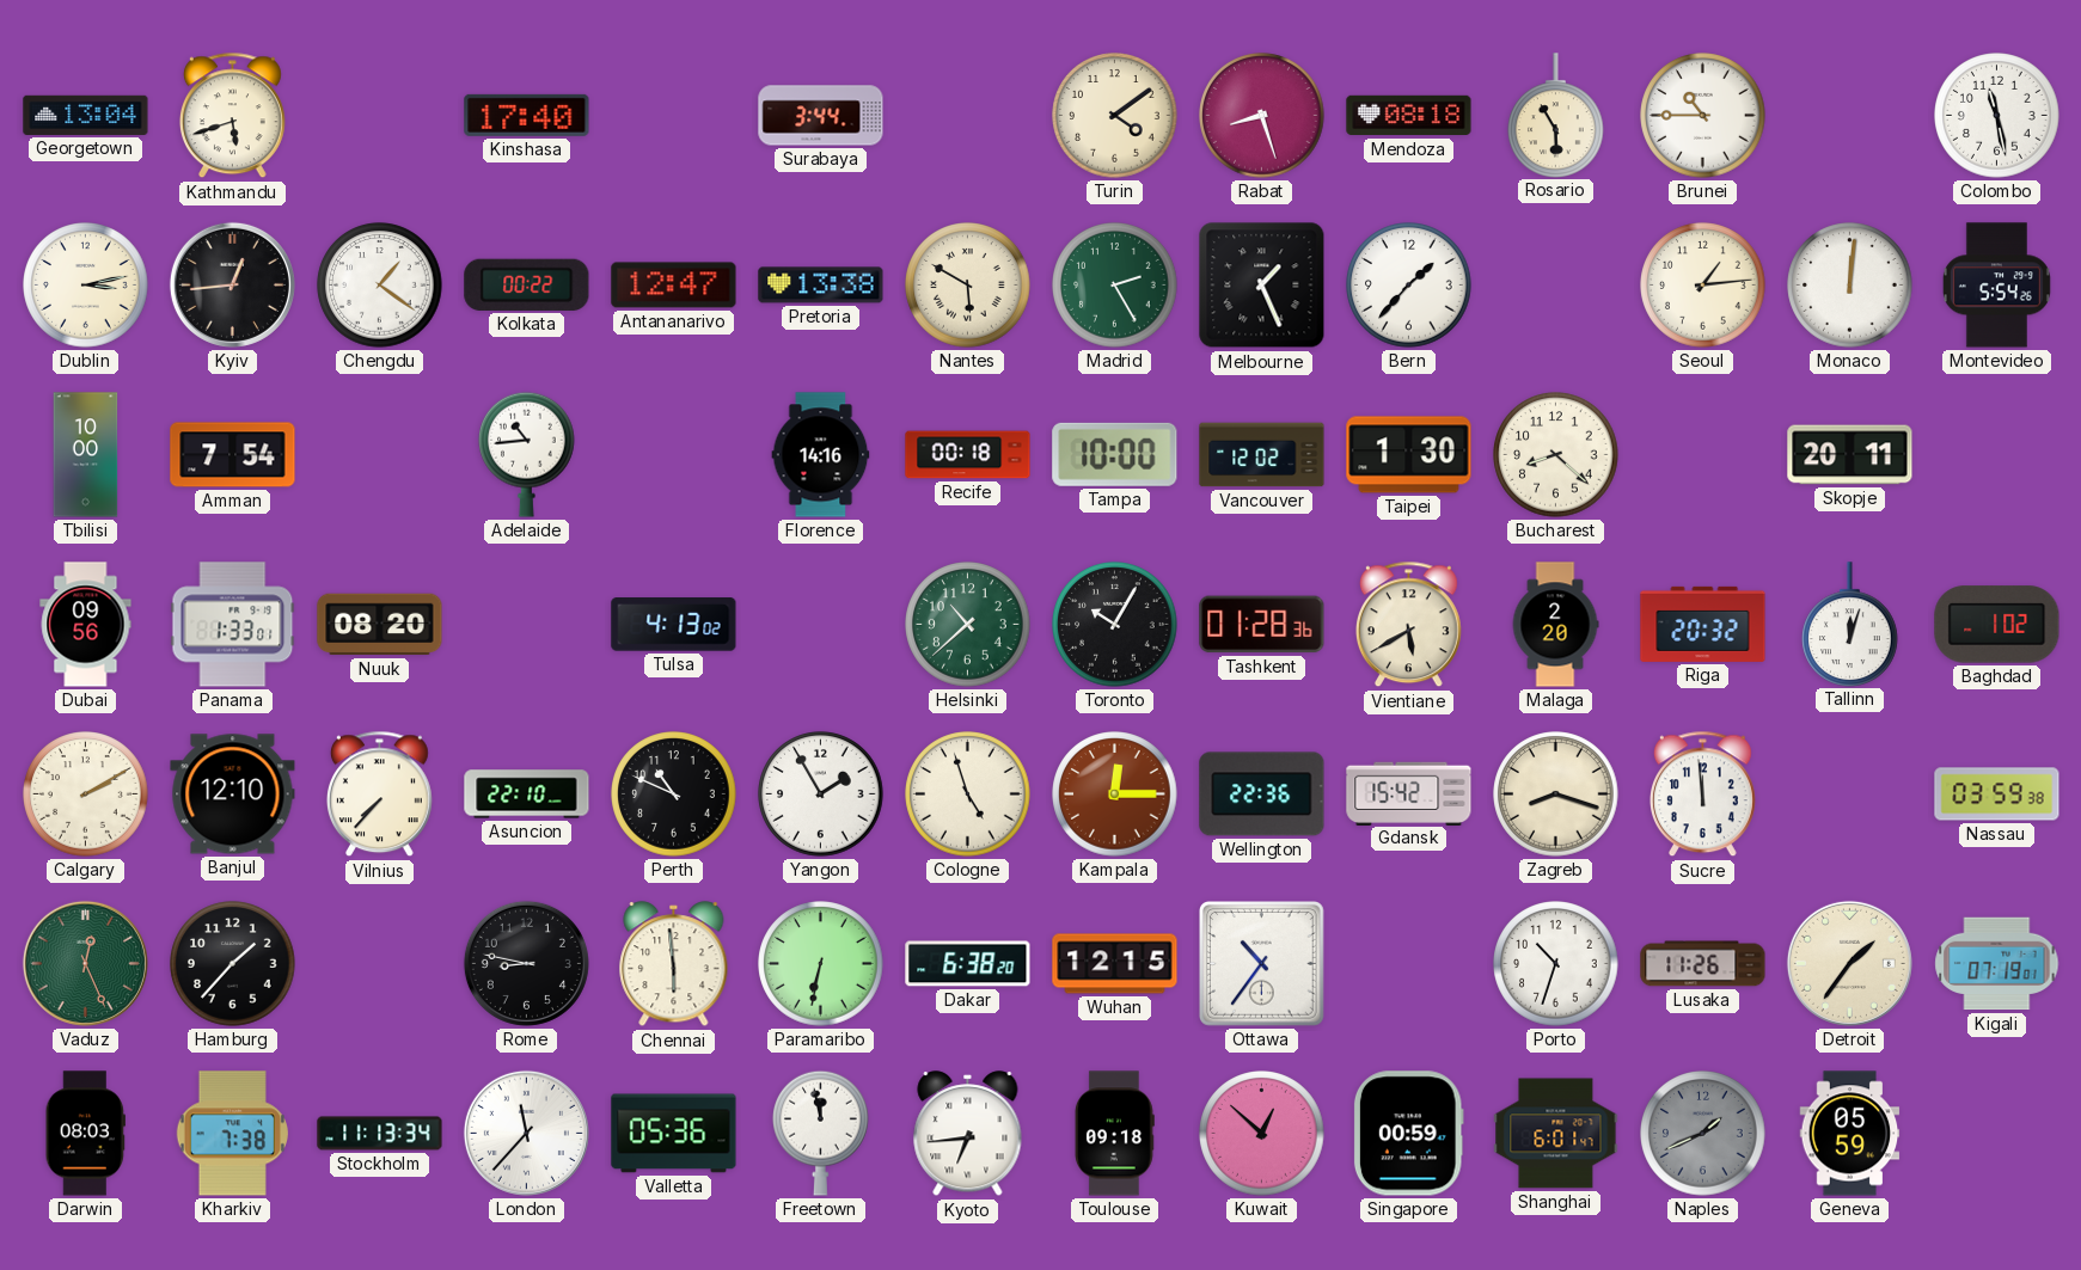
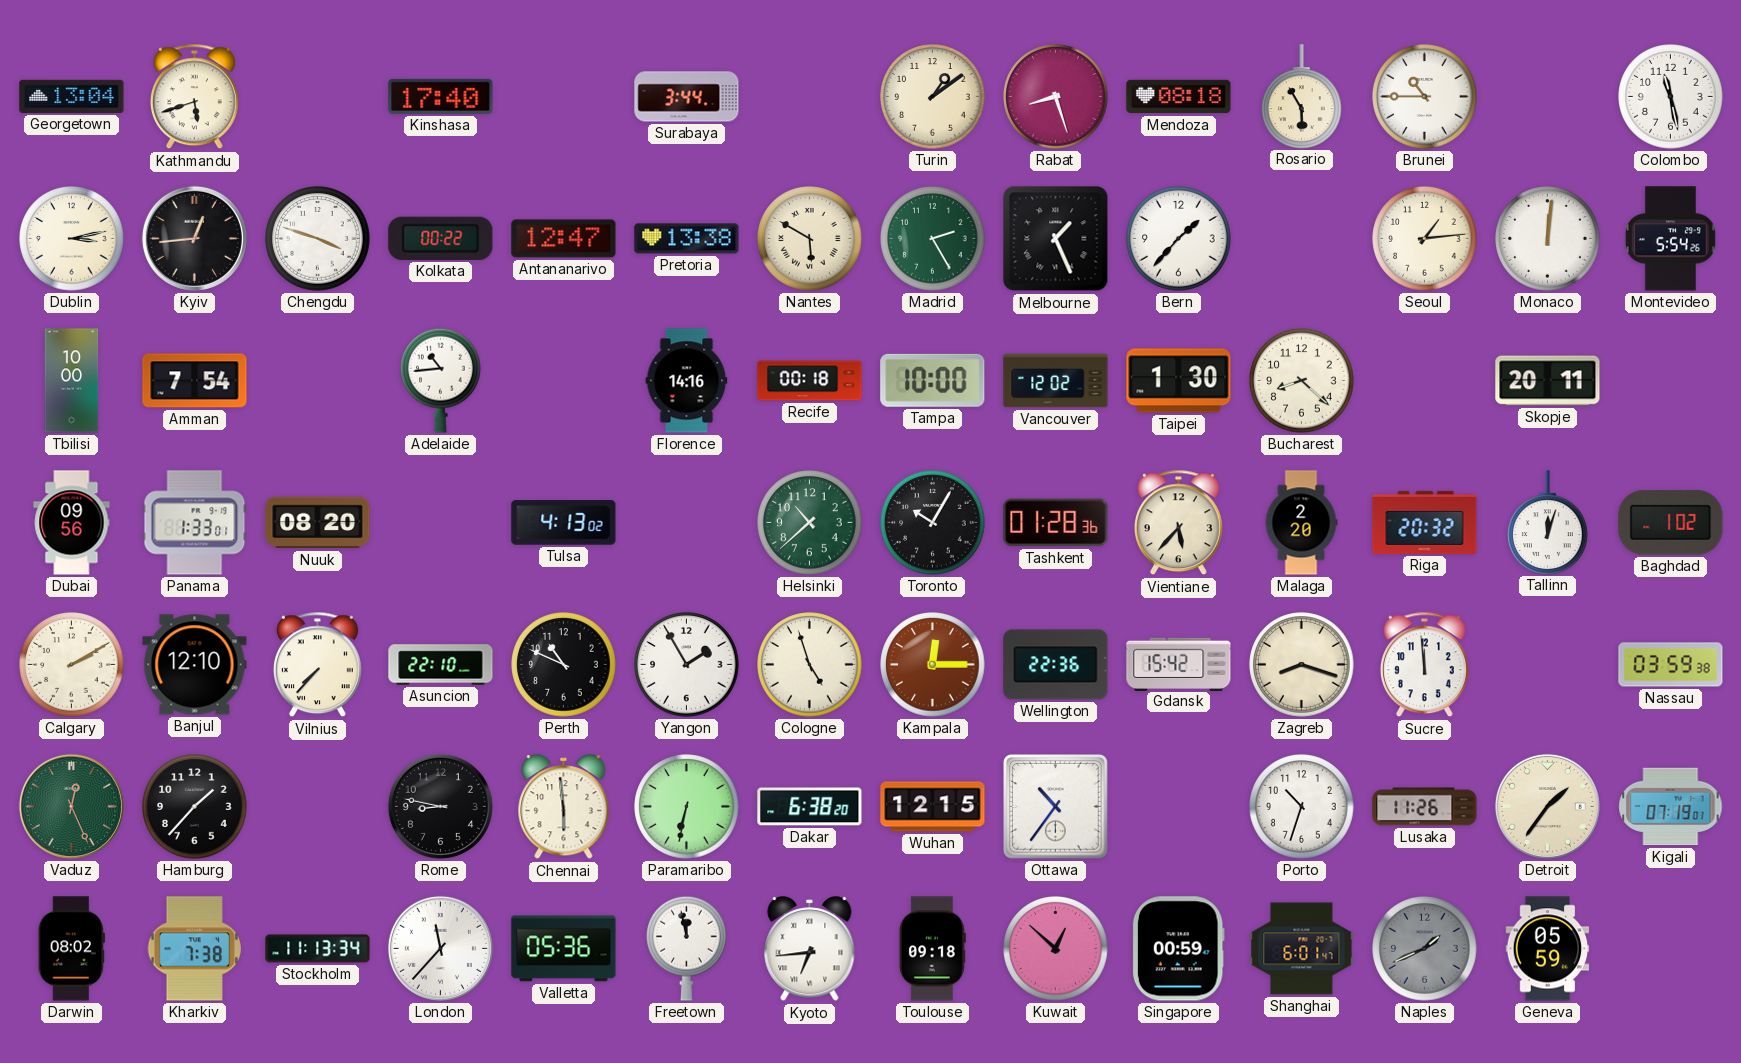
Turin: 4:09 -> 1:09 (933, 97)
Chengdu: 1:21 -> 3:48 (318, 239)
Vientiane: 5:40 -> 5:37 (1178, 523)
Darwin: 08:03 -> 08:02 (71, 949)
